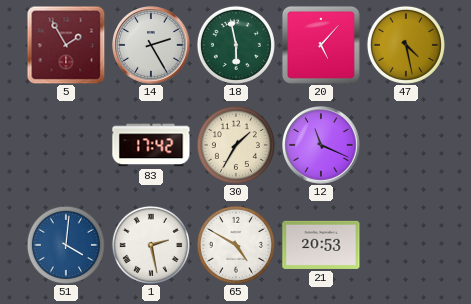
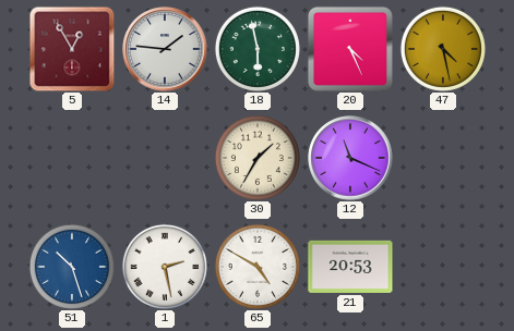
5: 1:55 -> 12:55 (72, 49)
14: 2:25 -> 1:46 (165, 49)
20: 5:07 -> 4:26 (350, 49)
83: 17:42 -> none (151, 145)
51: 4:01 -> 10:27 (72, 267)
